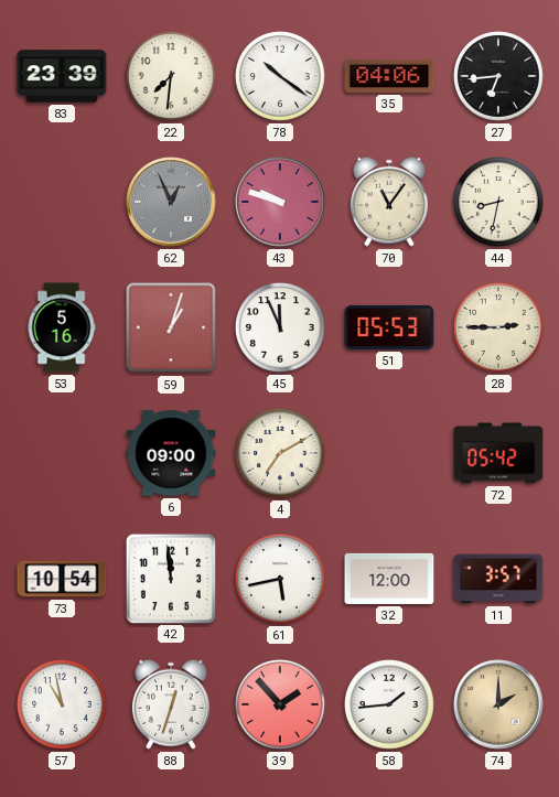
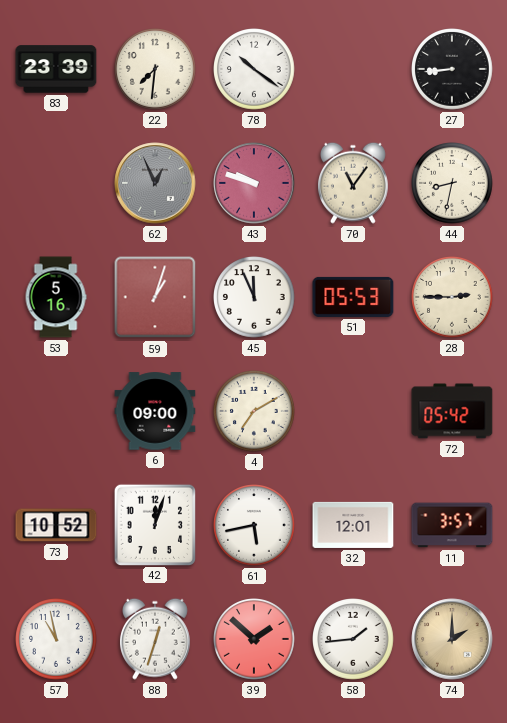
35: 04:06 -> none (389, 76)
27: 6:44 -> 8:44 (453, 70)
73: 10:54 -> 10:52 (56, 525)
42: 11:59 -> 12:03 (154, 524)
32: 12:00 -> 12:01 (353, 525)
39: 1:53 -> 1:52 (255, 640)
